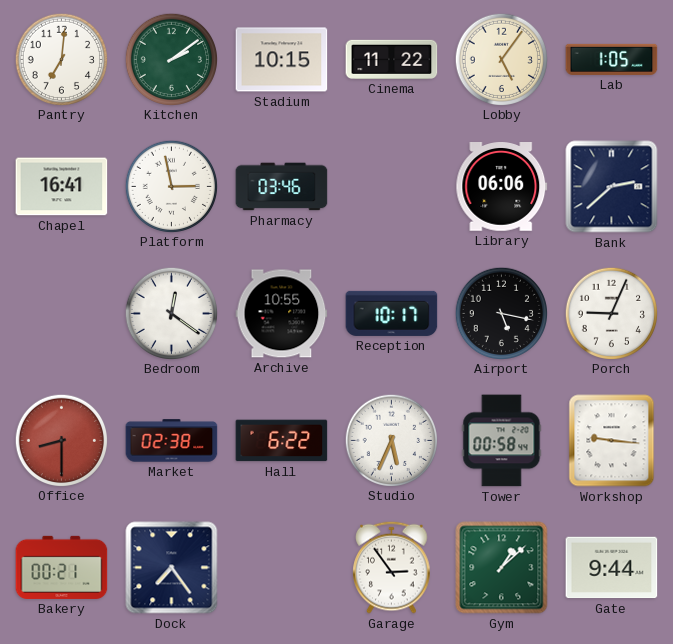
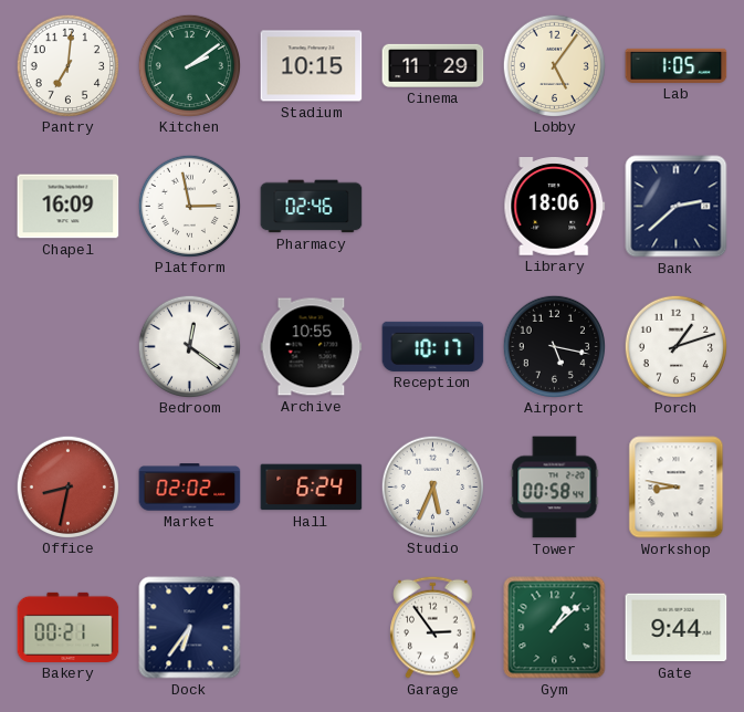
Cinema: 11:22 -> 11:29 (433, 65)
Chapel: 16:41 -> 16:09 (69, 207)
Pharmacy: 03:46 -> 02:46 (312, 207)
Library: 06:06 -> 18:06 (555, 207)
Porch: 9:04 -> 1:12 (675, 346)
Office: 8:30 -> 8:32 (67, 486)
Market: 02:38 -> 02:02 (190, 488)
Hall: 6:22 -> 6:24 (312, 488)
Workshop: 9:16 -> 8:47 (677, 488)
Dock: 7:24 -> 6:36 (190, 628)
